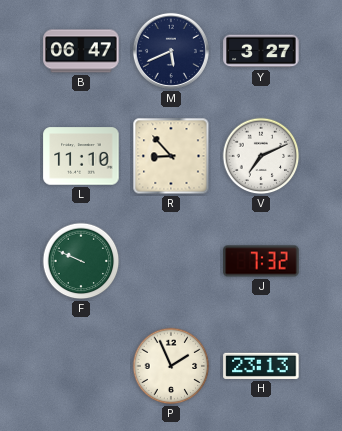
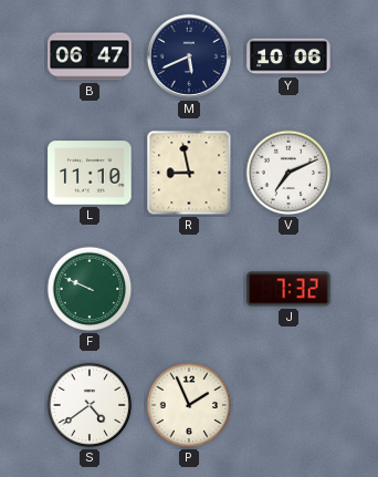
Y: 3:27 -> 10:06 (288, 56)
R: 8:53 -> 8:58 (189, 173)
S: none -> 4:39 (90, 405)
H: 23:13 -> none (261, 366)
